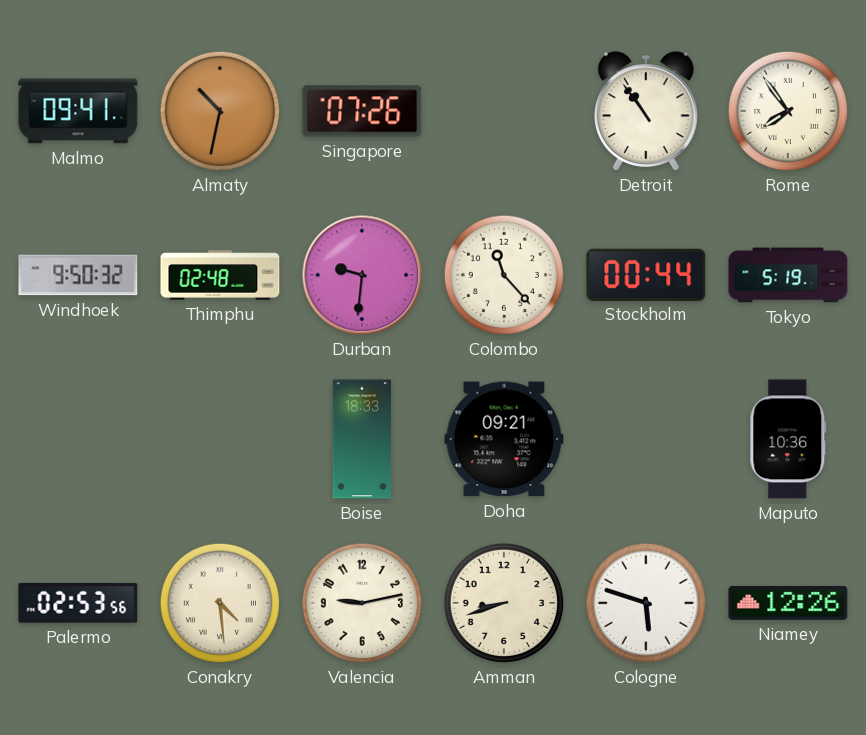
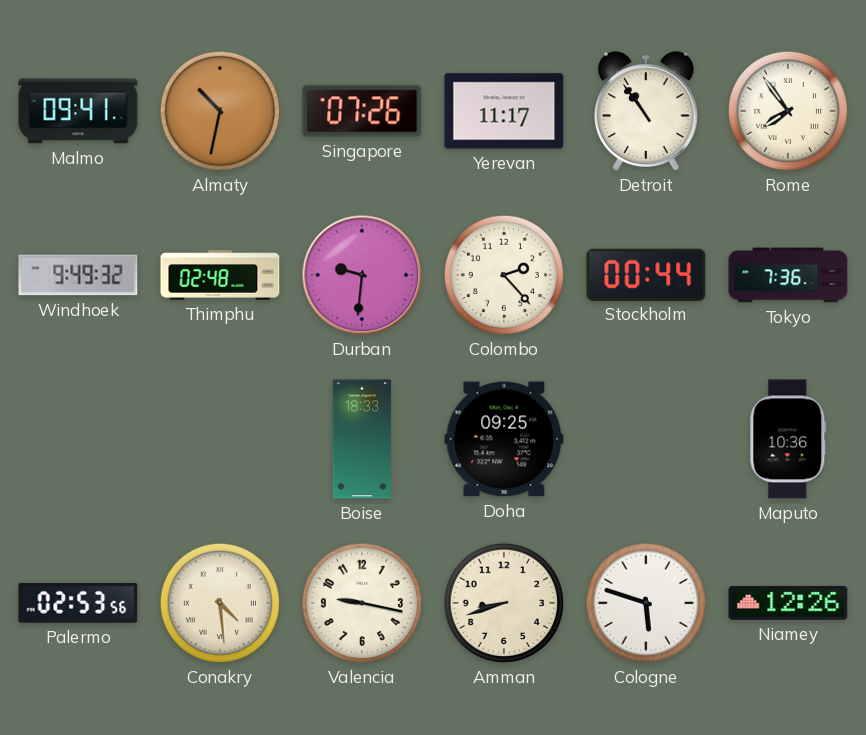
Yerevan: none -> 11:17 (504, 111)
Windhoek: 9:50 -> 9:49 (78, 275)
Colombo: 11:23 -> 2:23 (504, 275)
Tokyo: 5:19 -> 7:36 (788, 275)
Doha: 09:21 -> 09:25 (504, 439)
Valencia: 9:13 -> 9:17 (362, 603)
